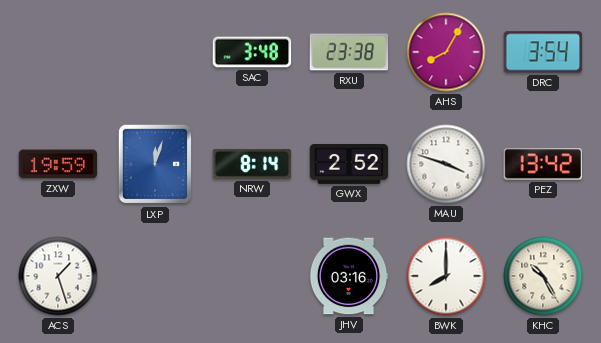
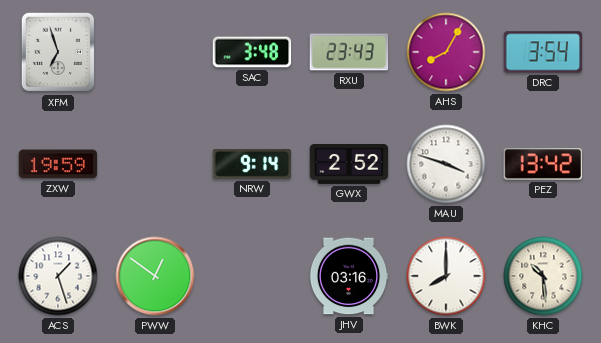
XFM: none -> 6:57 (58, 52)
RXU: 23:38 -> 23:43 (349, 52)
LXP: 12:03 -> none (155, 164)
NRW: 8:14 -> 9:14 (252, 164)
PWW: none -> 12:51 (155, 276)
KHC: 10:25 -> 10:29 (543, 276)
